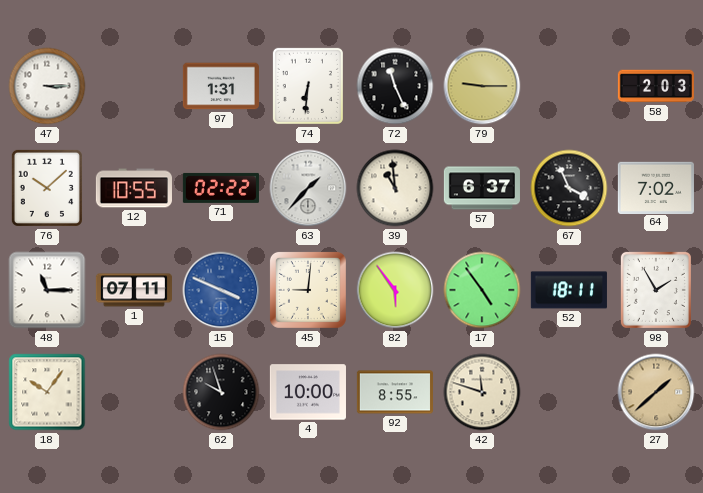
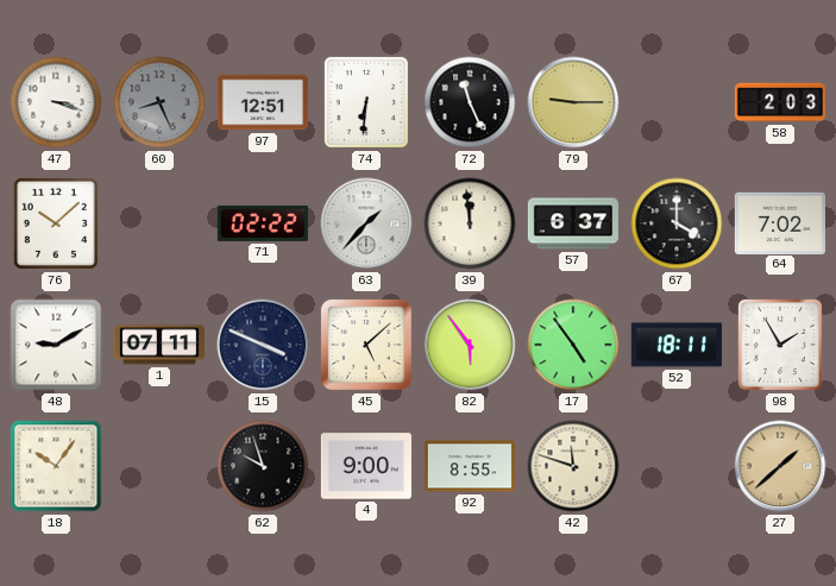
47: 3:15 -> 3:18 (56, 102)
60: none -> 8:26 (159, 102)
97: 1:31 -> 12:51 (263, 102)
12: 10:55 -> none (134, 188)
39: 10:59 -> 11:59 (470, 223)
67: 3:56 -> 4:00 (677, 223)
48: 11:15 -> 9:10 (56, 345)
15 dial: blue -> navy (263, 345)
45: 9:01 -> 5:08 (366, 345)
4: 10:00 -> 9:00 (366, 466)
